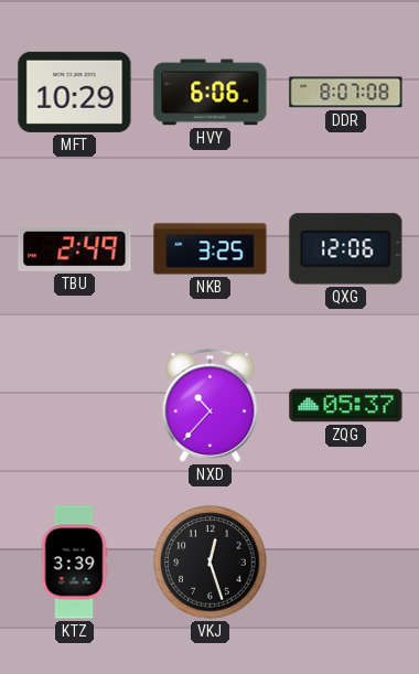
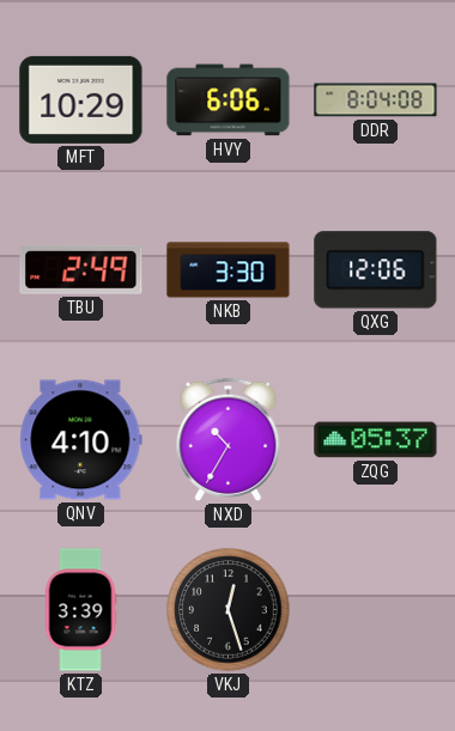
DDR: 8:07 -> 8:04 (376, 100)
NKB: 3:25 -> 3:30 (229, 270)
QNV: none -> 4:10 (81, 440)
NXD: 10:37 -> 10:35 (229, 439)
